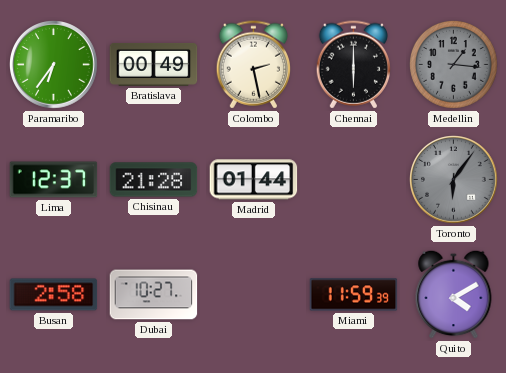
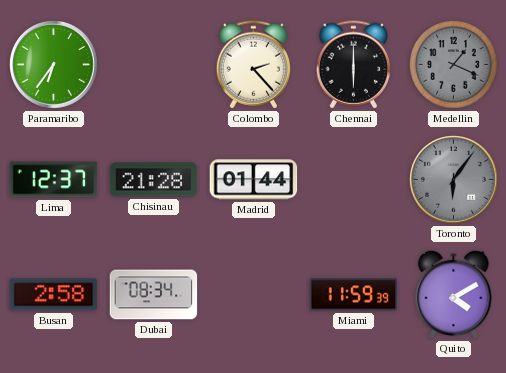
Bratislava: 00:49 -> none (154, 64)
Colombo: 2:28 -> 2:23 (253, 65)
Medellin: 1:16 -> 1:19 (454, 65)
Dubai: 10:27 -> 08:34 (154, 295)
